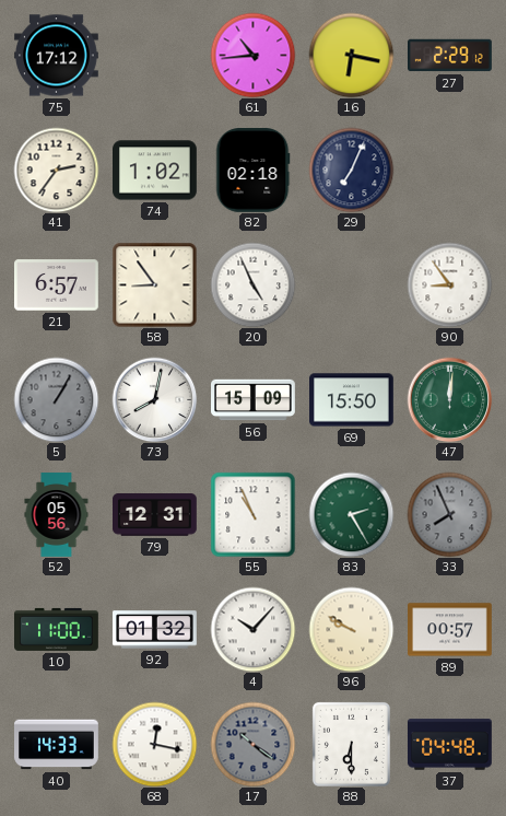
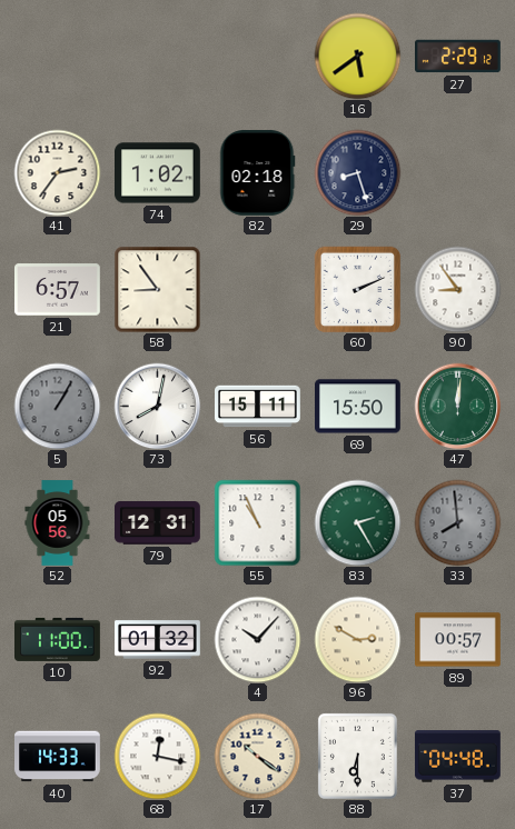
75: 17:12 -> none (57, 56)
61: 10:44 -> none (252, 55)
16: 6:17 -> 5:39 (357, 56)
29: 7:04 -> 8:27 (357, 172)
20: 4:56 -> none (252, 284)
60: none -> 2:11 (357, 289)
56: 15:09 -> 15:11 (258, 407)
33: 7:56 -> 7:59 (457, 522)
96: 9:50 -> 2:50 (357, 639)
17 dial: grey -> cream (257, 756)
